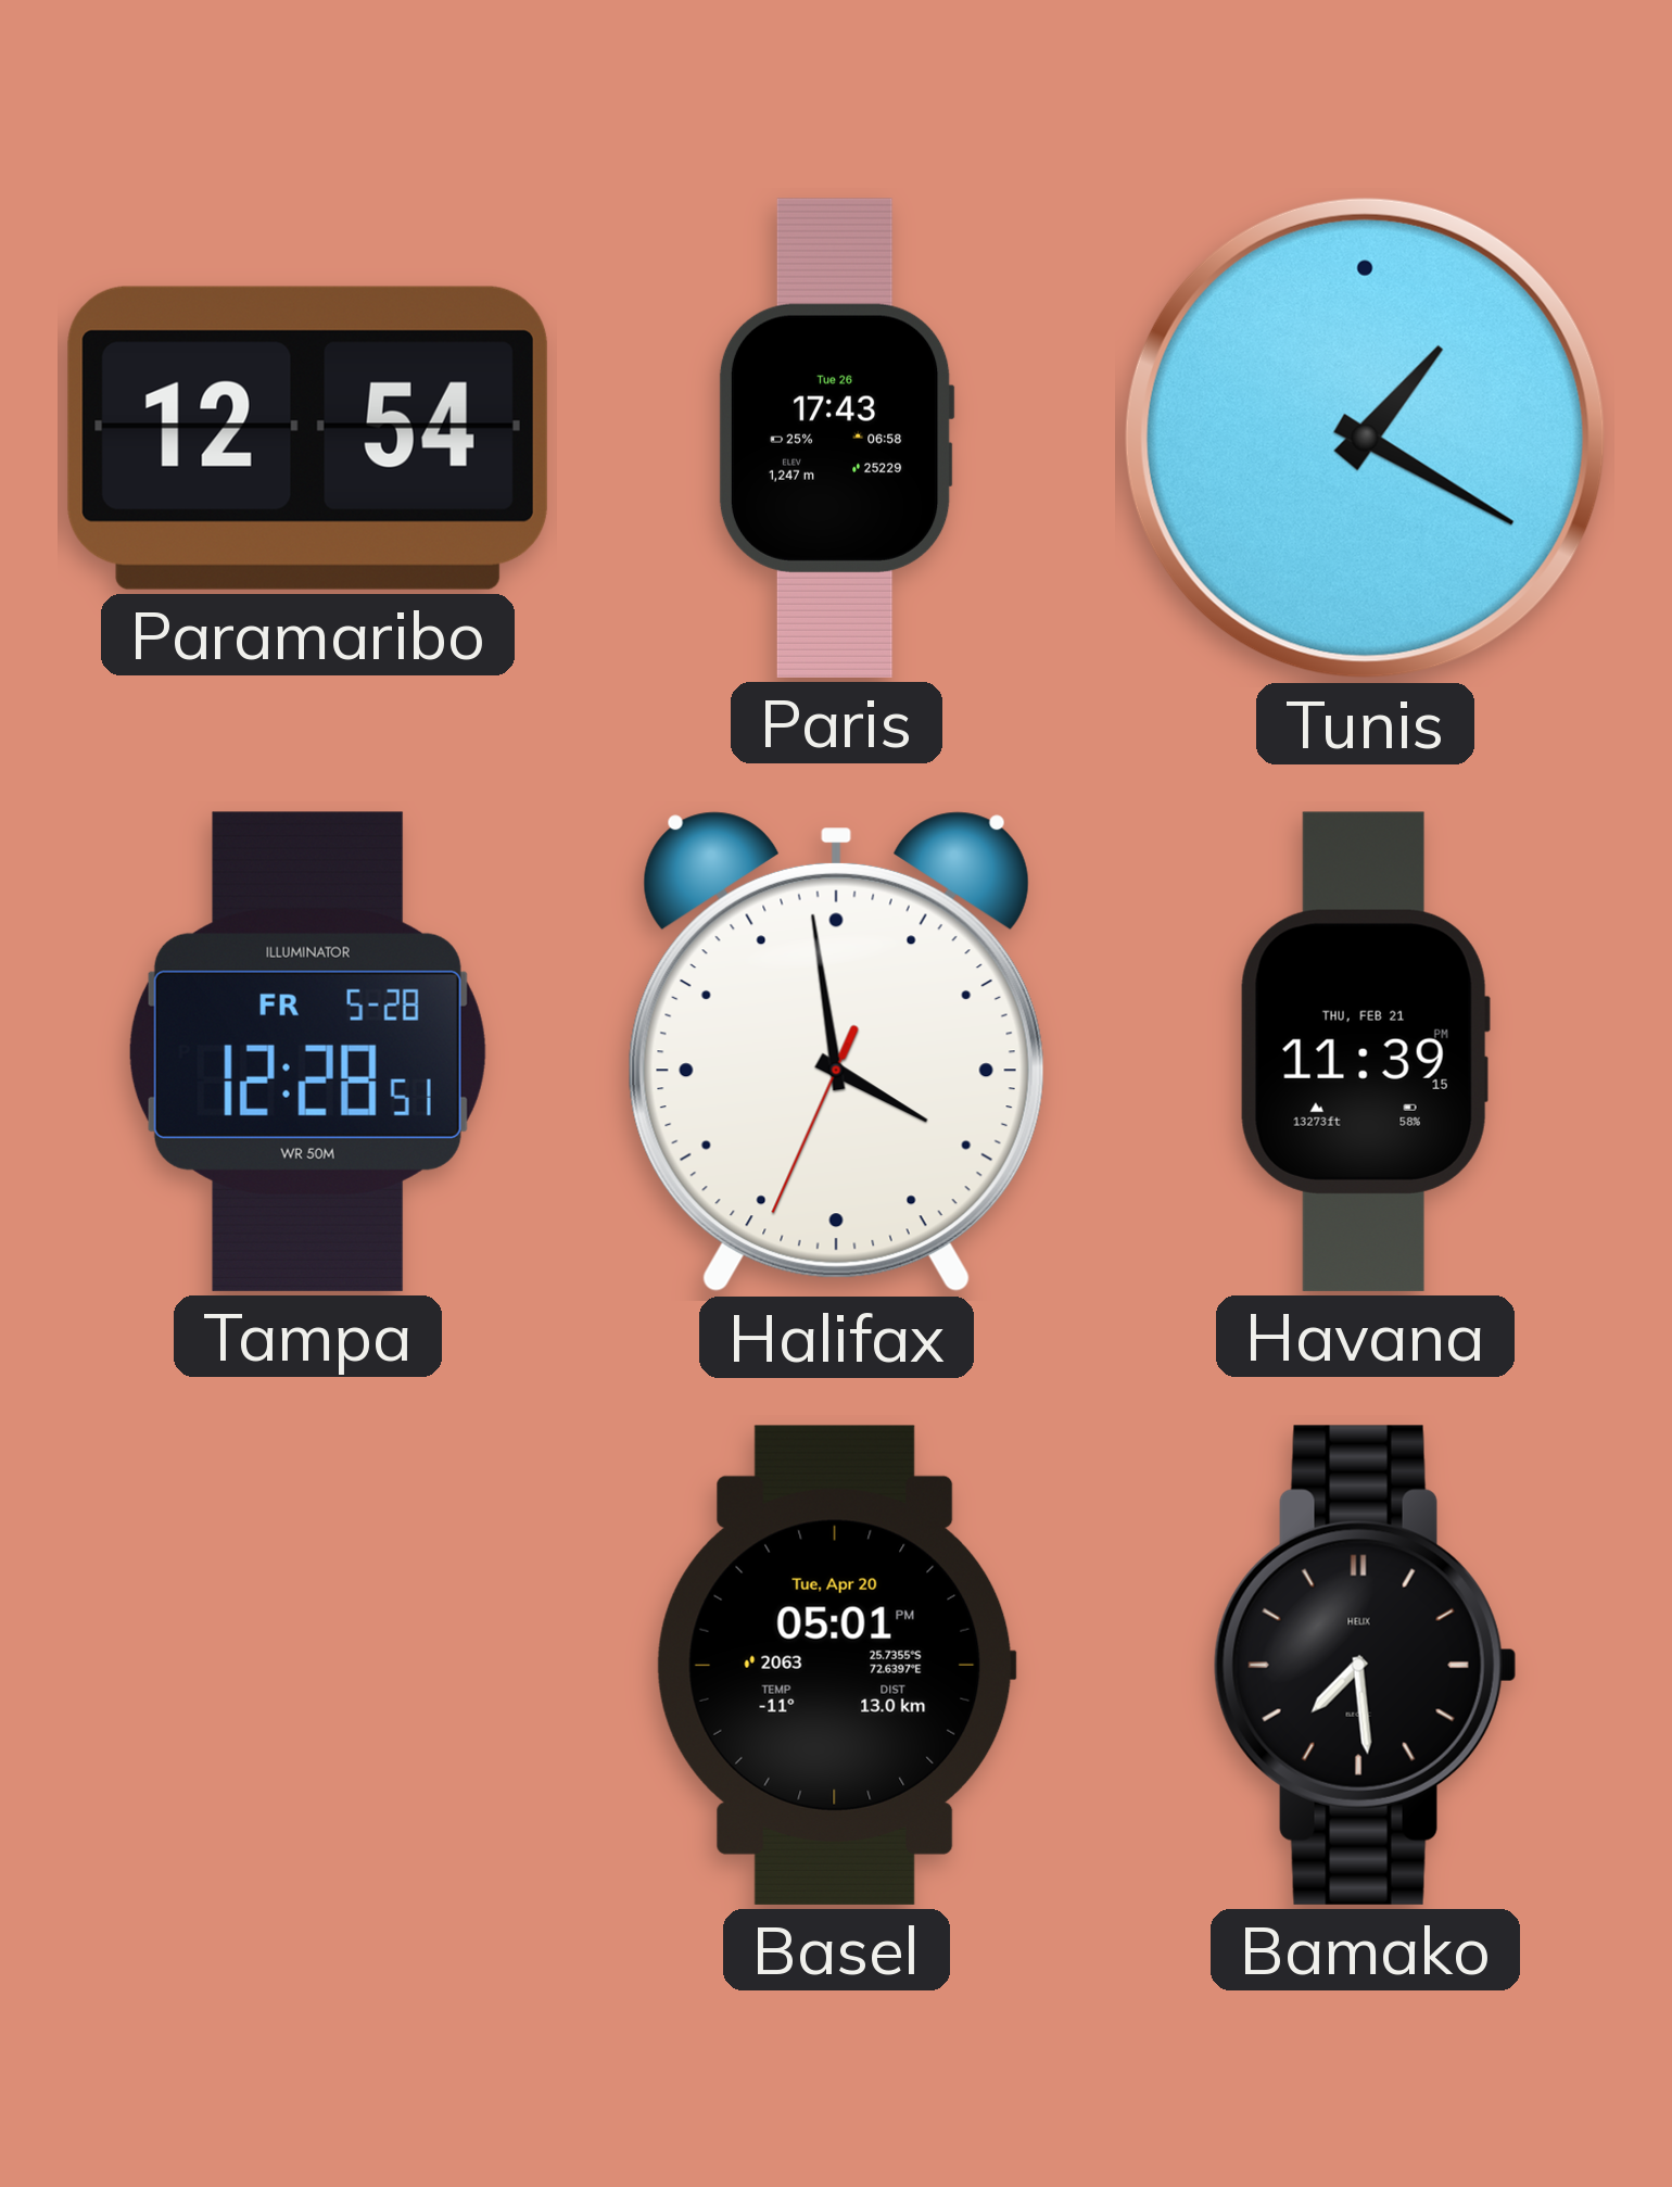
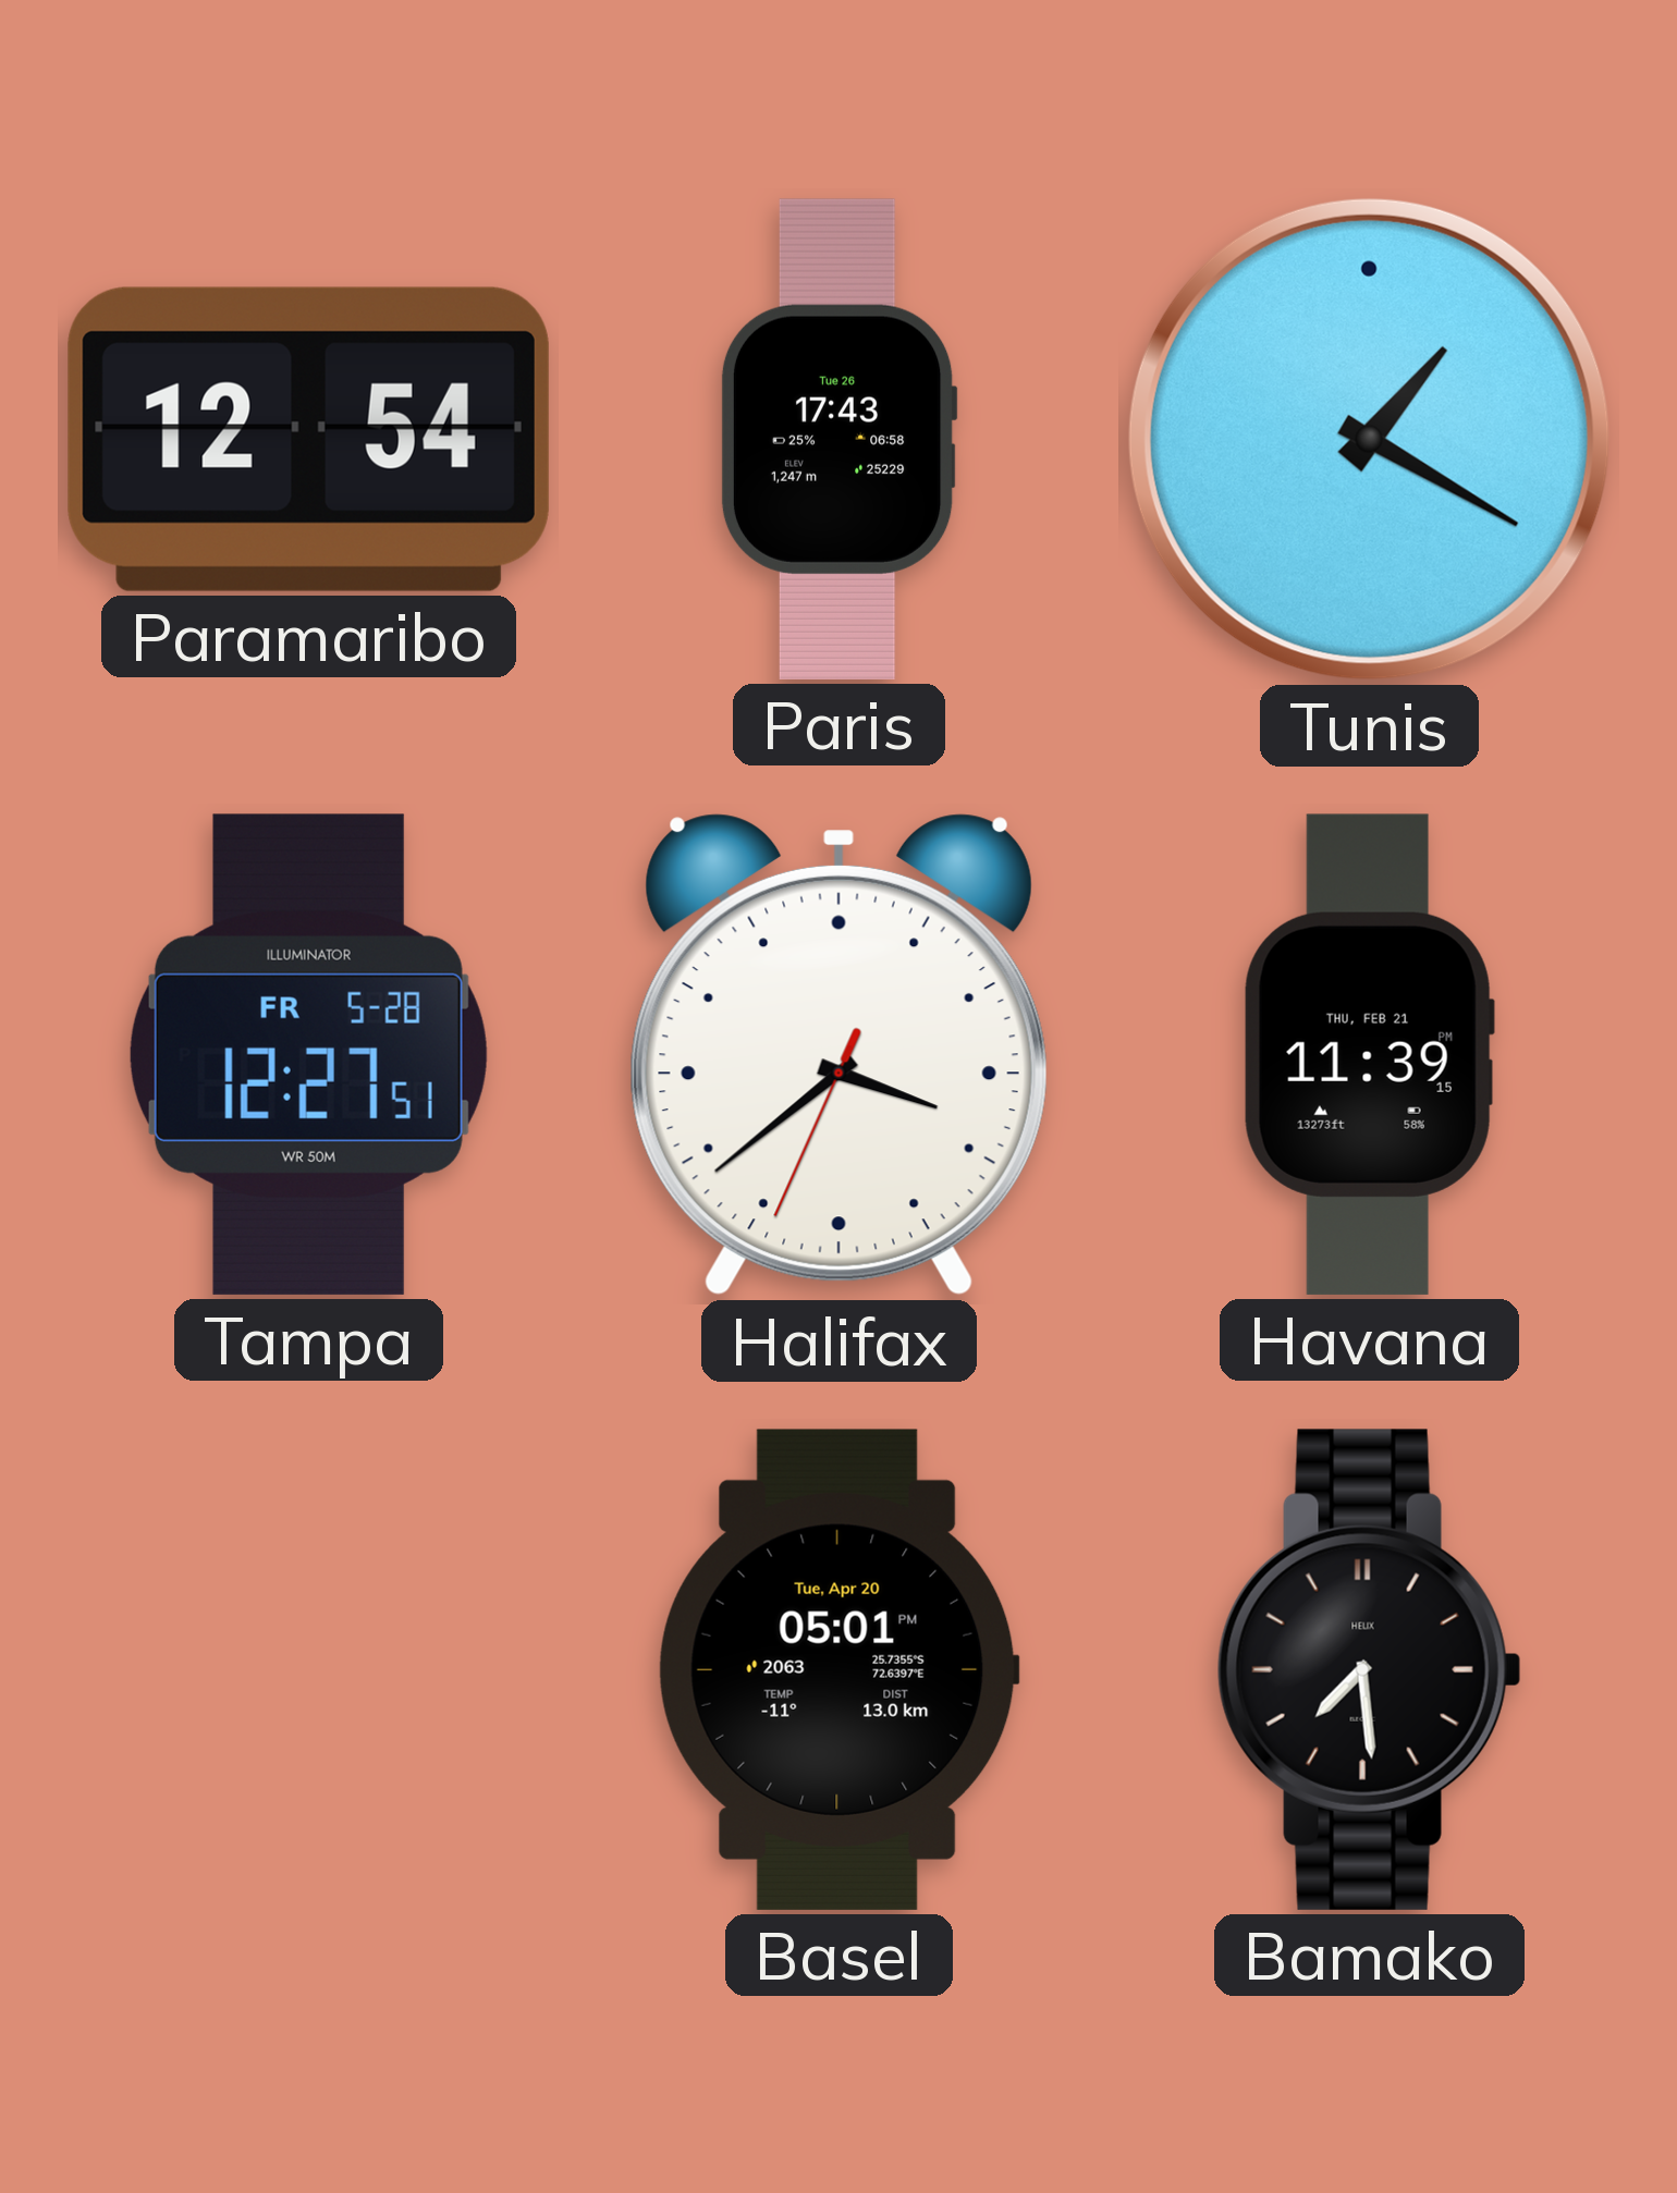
Tampa: 12:28 -> 12:27 (308, 1054)
Halifax: 3:58 -> 3:38 (838, 1055)
